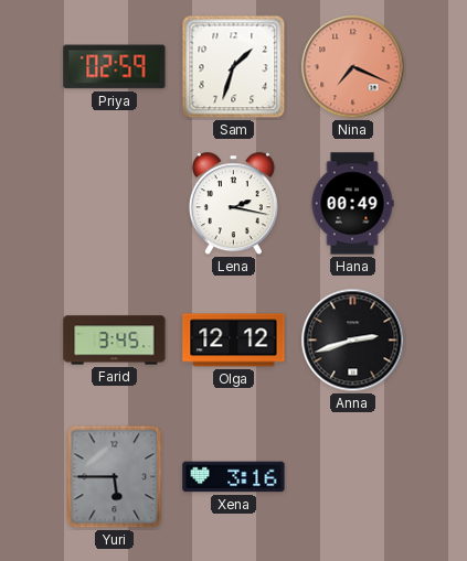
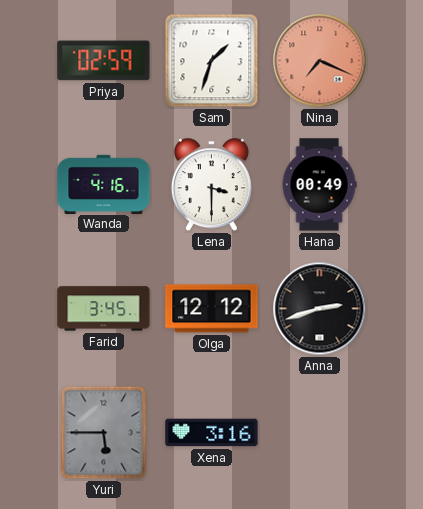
Wanda: none -> 4:16 (104, 184)
Lena: 2:17 -> 3:30 (211, 185)
